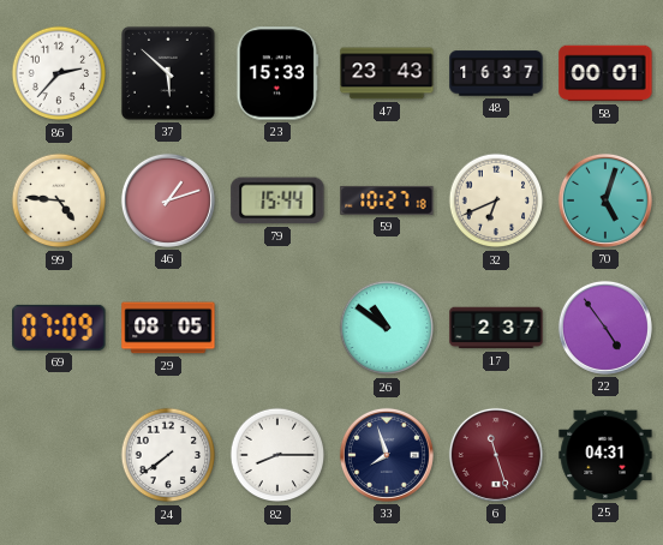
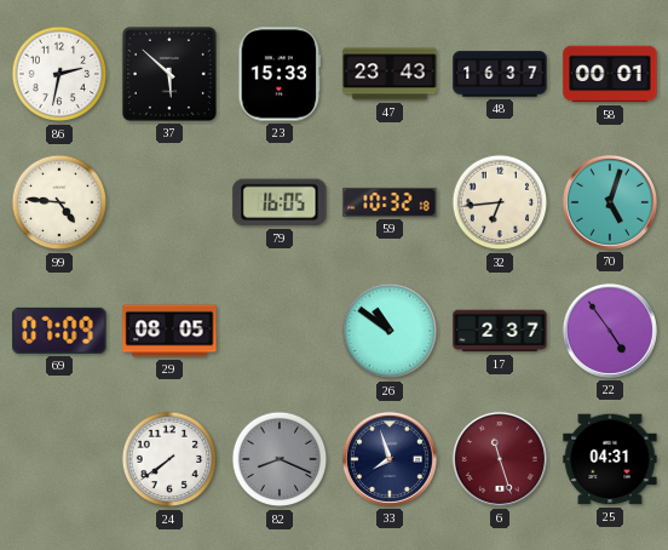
86: 2:37 -> 2:32 (59, 74)
46: 1:12 -> none (168, 200)
79: 15:44 -> 16:05 (280, 202)
59: 10:27 -> 10:32 (390, 202)
32: 6:41 -> 6:44 (500, 202)
82: 8:15 -> 8:19 (280, 459)
82 dial: white -> grey (280, 459)
